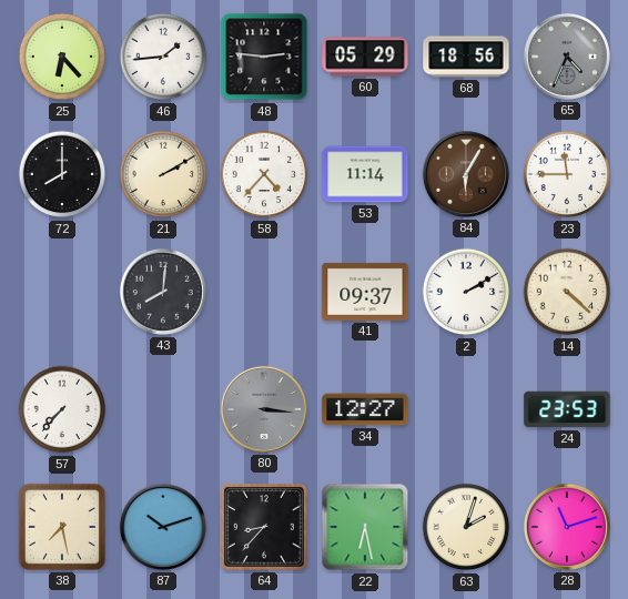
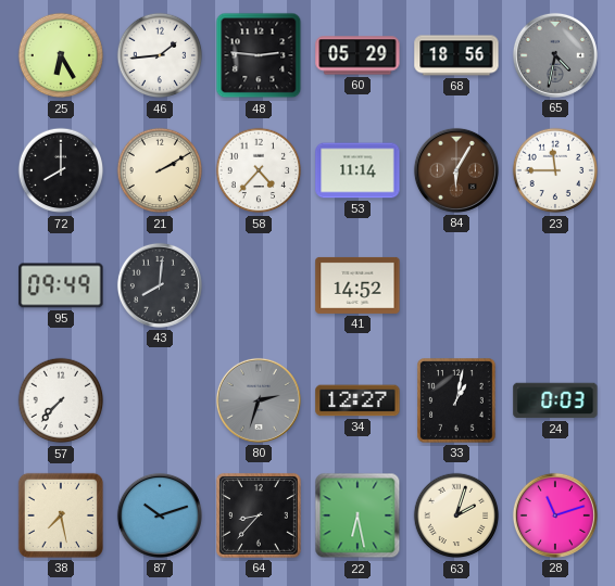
25: 6:23 -> 6:25 (61, 55)
65: 4:34 -> 4:32 (555, 55)
95: none -> 09:49 (61, 285)
41: 09:37 -> 14:52 (357, 285)
2: 2:10 -> none (466, 292)
14: 4:22 -> none (567, 292)
80: 3:16 -> 2:33 (259, 400)
33: none -> 1:02 (457, 402)
24: 23:53 -> 0:03 (555, 400)
